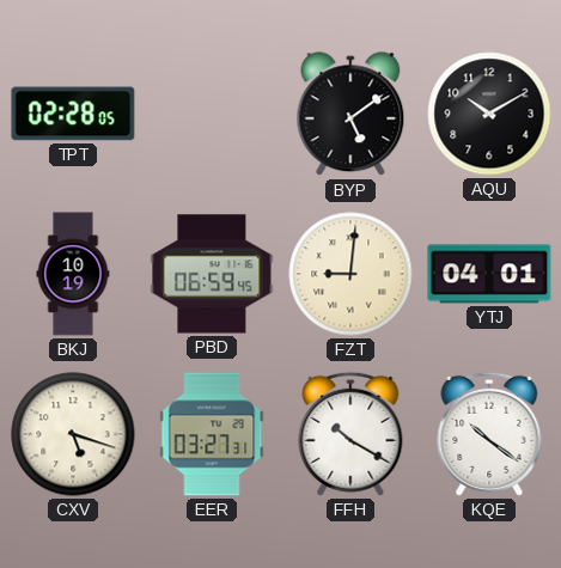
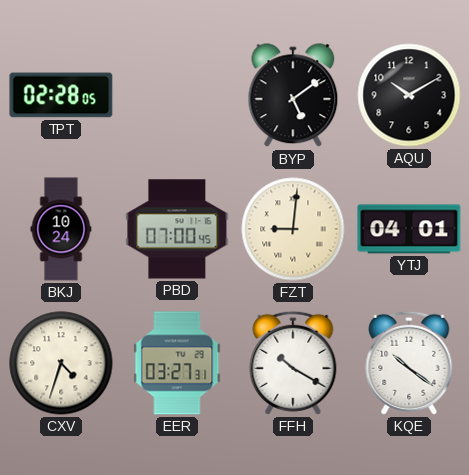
BKJ: 10:19 -> 10:24 (61, 229)
PBD: 06:59 -> 07:00 (177, 229)
CXV: 5:18 -> 4:33 (61, 363)
